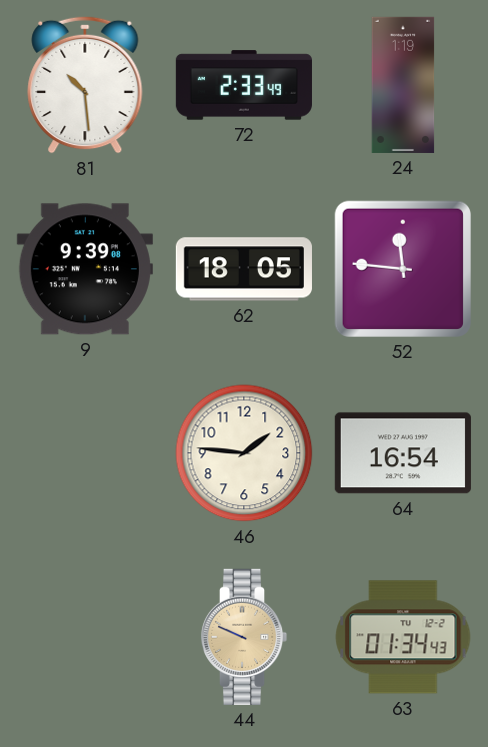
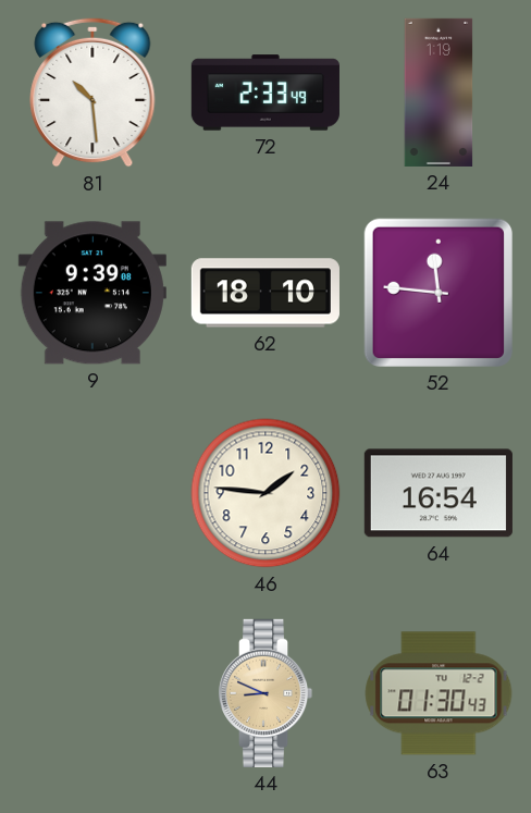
62: 18:05 -> 18:10 (265, 293)
44: 9:49 -> 8:49 (265, 693)
63: 01:34 -> 01:30 (439, 693)
